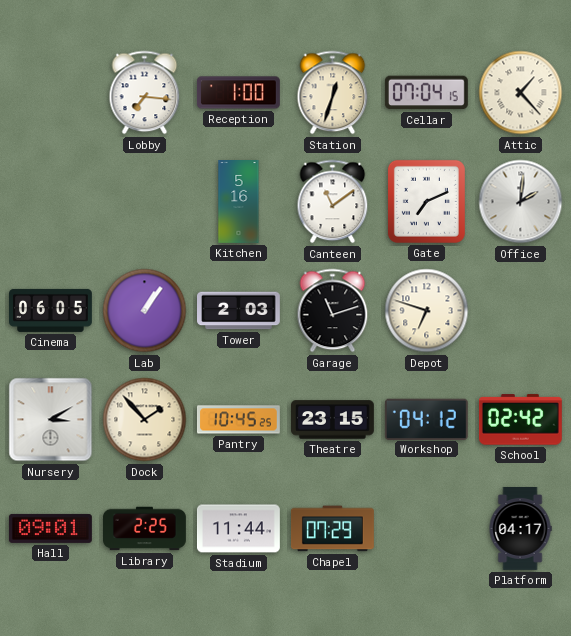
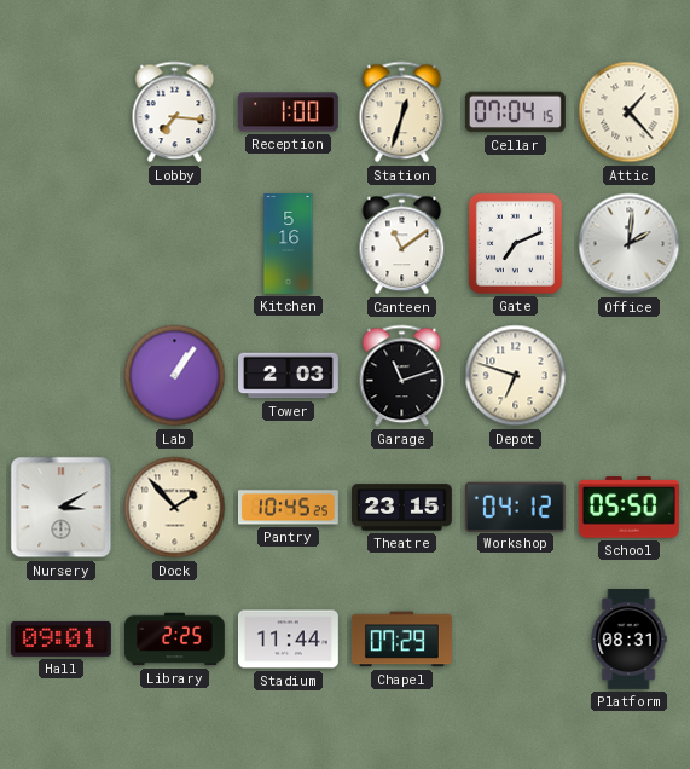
Cinema: 06:05 -> none (51, 310)
School: 02:42 -> 05:50 (628, 508)
Platform: 04:17 -> 08:31 (628, 640)
